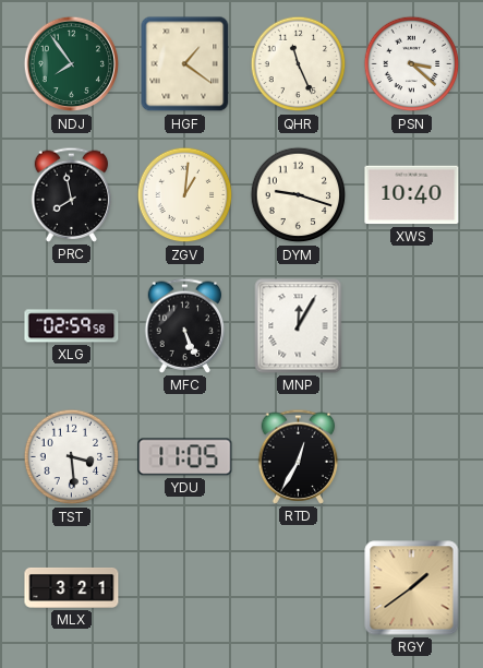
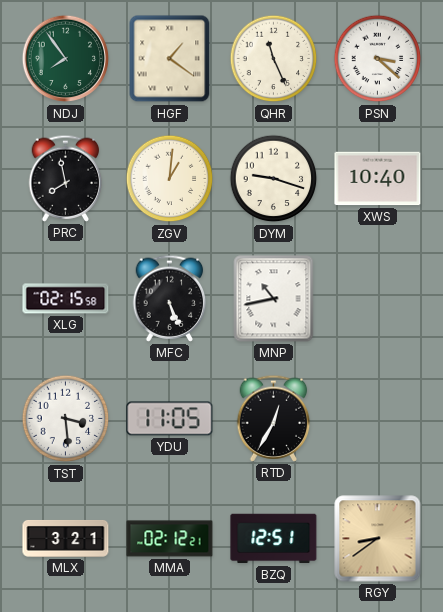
XLG: 02:59 -> 02:15 (66, 299)
MNP: 12:05 -> 10:43 (274, 299)
MMA: none -> 02:12 (170, 539)
BZQ: none -> 12:51 (274, 539)
RGY: 1:39 -> 8:39 (378, 539)
